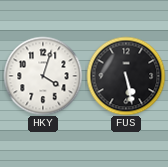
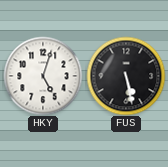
HKY: 4:03 -> 5:03 (43, 76)
